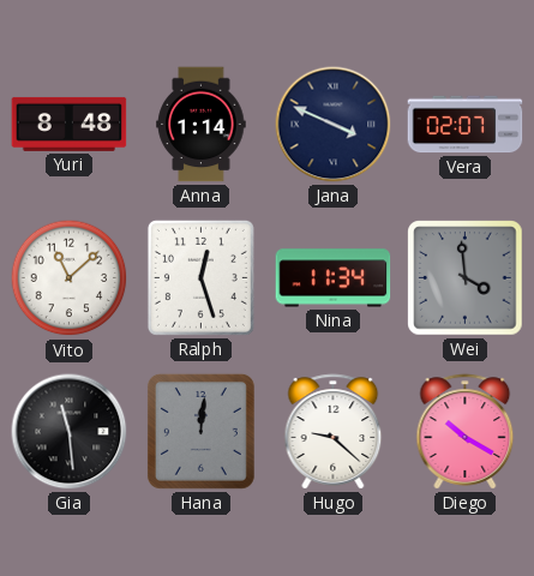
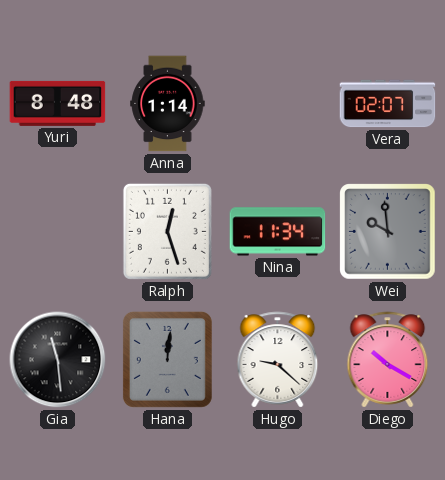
Jana: 3:49 -> none (334, 125)
Vito: 11:08 -> none (70, 278)
Wei: 3:59 -> 9:59 (388, 232)
